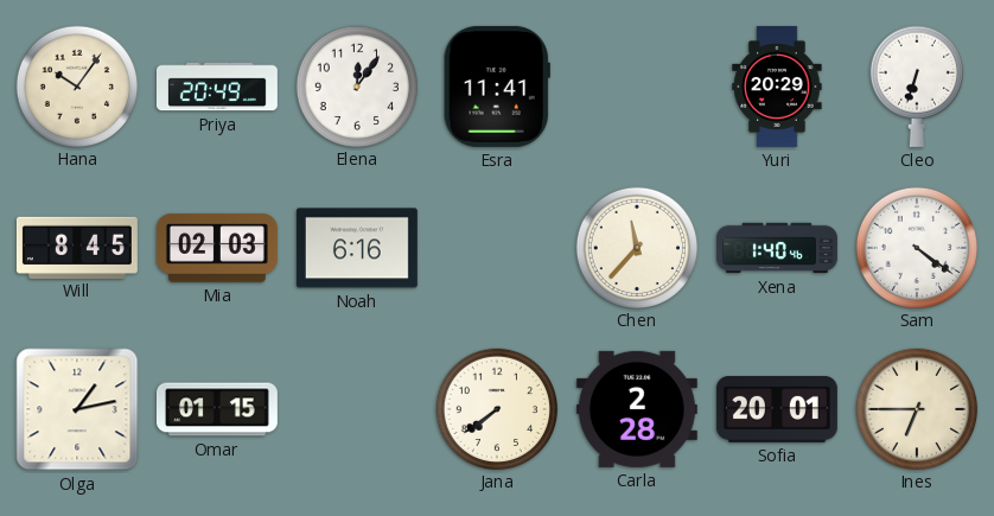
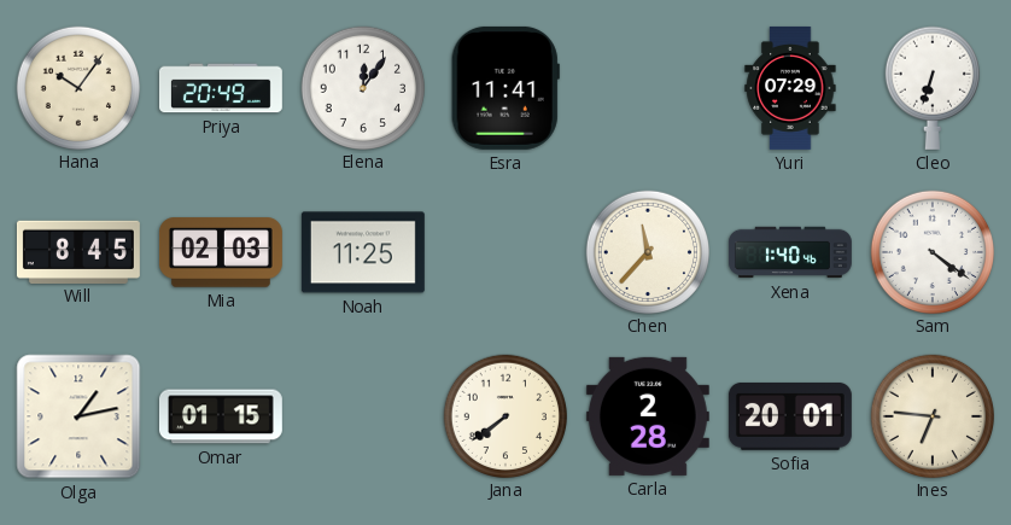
Yuri: 20:29 -> 07:29 (790, 88)
Noah: 6:16 -> 11:25 (363, 252)
Ines: 6:45 -> 6:46 (931, 415)
